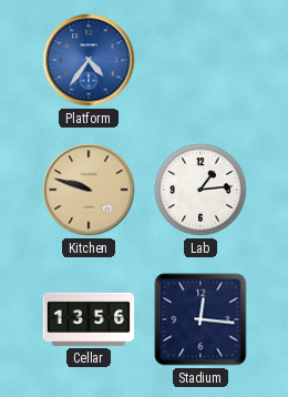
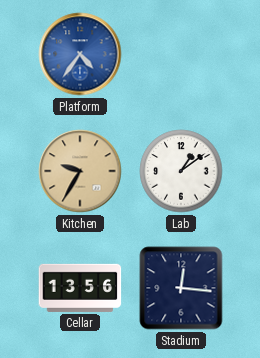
Kitchen: 9:48 -> 9:35 (80, 171)
Lab: 1:14 -> 1:09 (181, 171)
